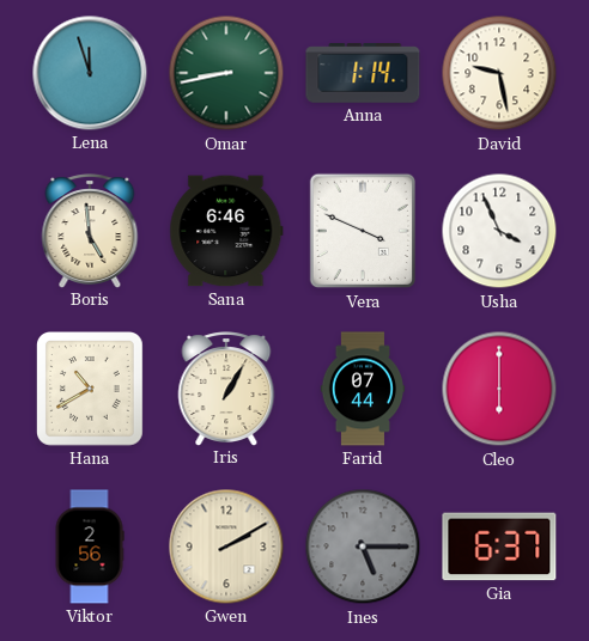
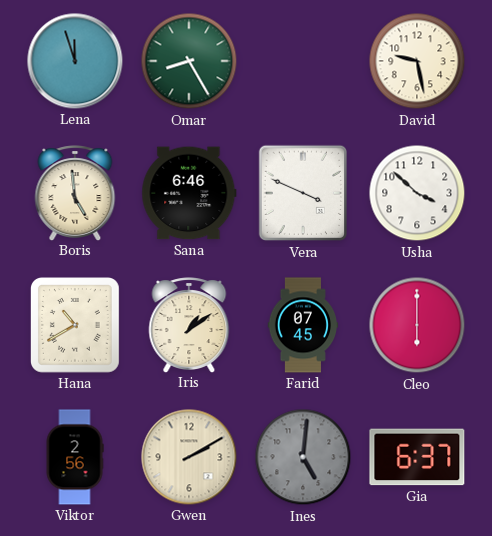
Omar: 8:43 -> 8:25 (189, 61)
Anna: 1:14 -> none (363, 73)
Usha: 3:56 -> 3:52 (417, 193)
Iris: 1:05 -> 1:09 (189, 325)
Farid: 07:44 -> 07:45 (303, 325)
Ines: 5:15 -> 5:01 (303, 457)
